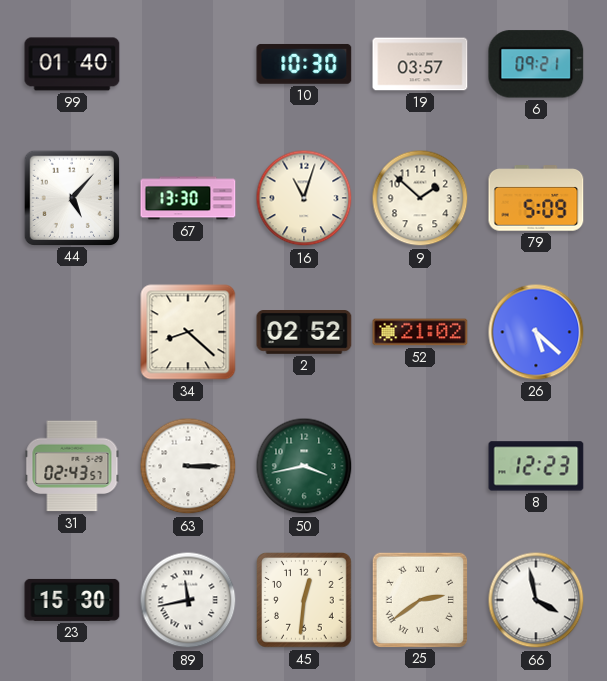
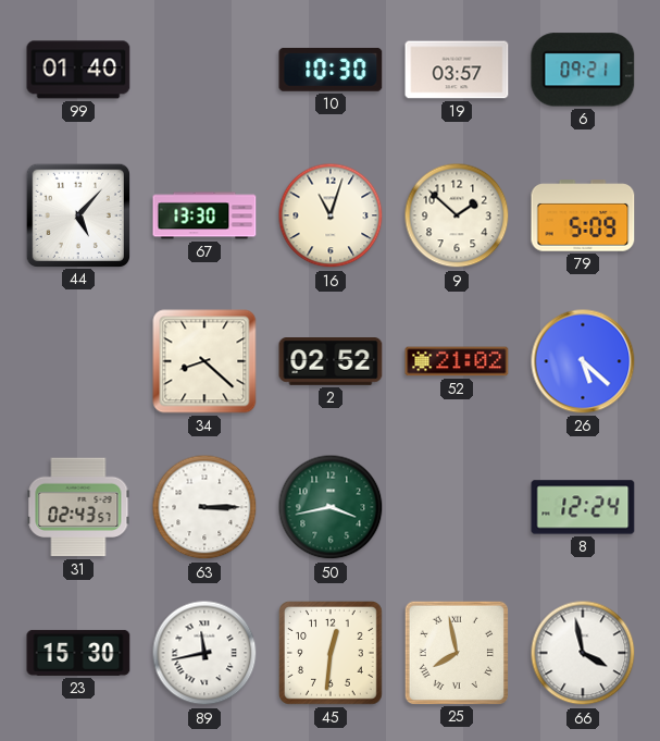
8: 12:23 -> 12:24 (583, 507)
25: 2:39 -> 7:58 (456, 652)
